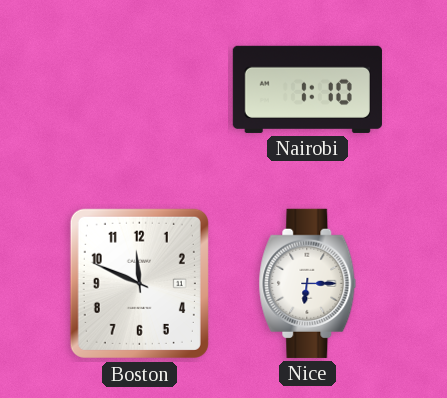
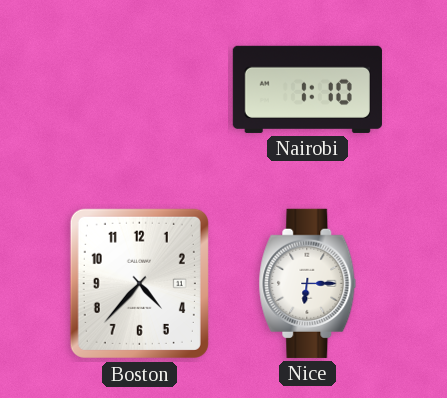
Boston: 11:49 -> 4:37 (139, 283)
